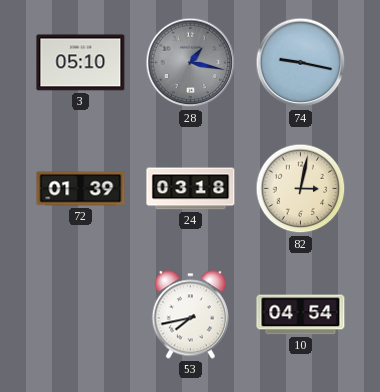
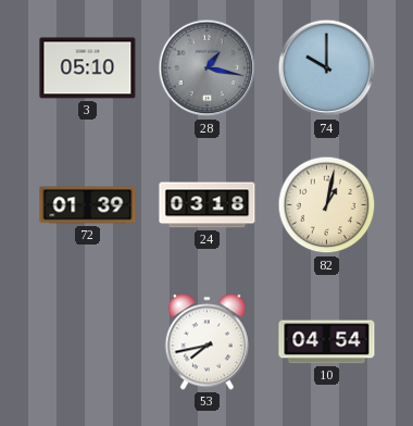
74: 9:17 -> 10:00 (327, 68)
82: 3:02 -> 1:02 (327, 205)
